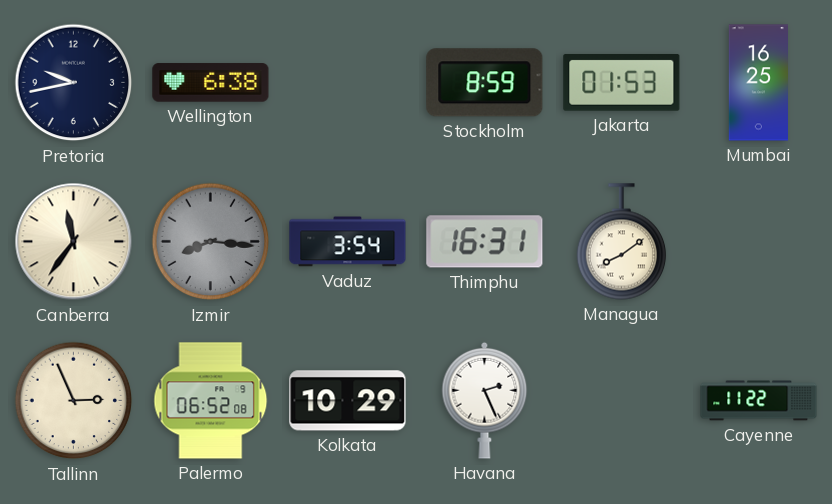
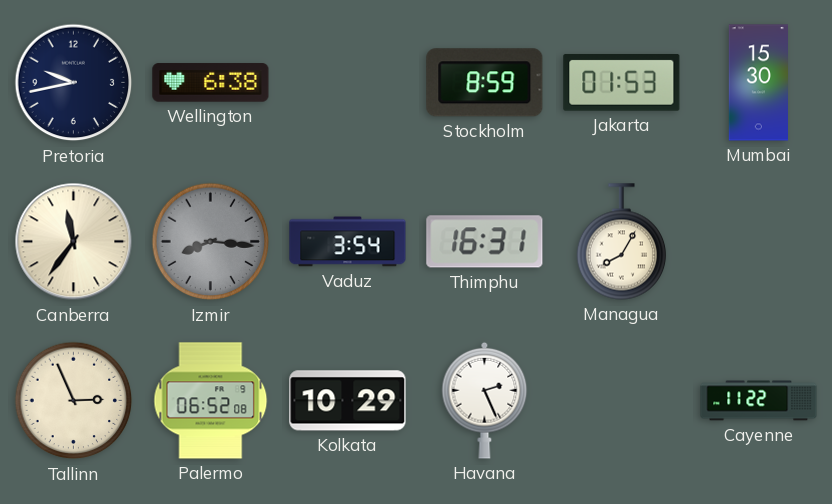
Mumbai: 16:25 -> 15:30 (758, 83)
Managua: 8:09 -> 8:05 (622, 242)
